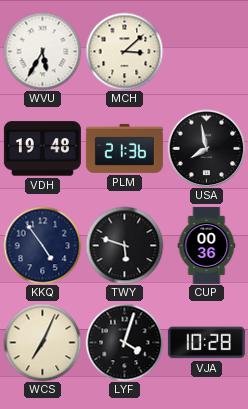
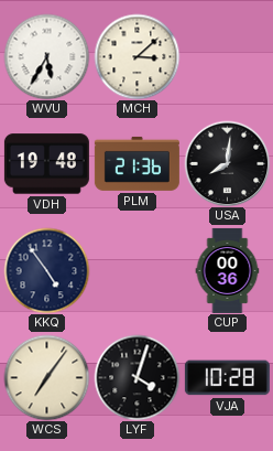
USA: 7:58 -> 8:01 (227, 163)
TWY: 5:48 -> none (124, 245)
WCS: 7:04 -> 7:06 (46, 377)
